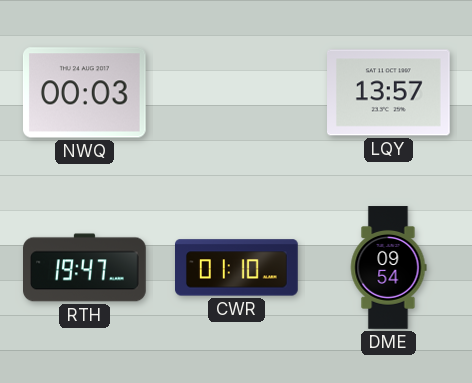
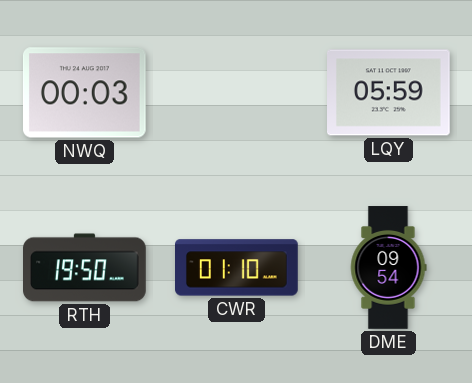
LQY: 13:57 -> 05:59 (389, 93)
RTH: 19:47 -> 19:50 (85, 268)
